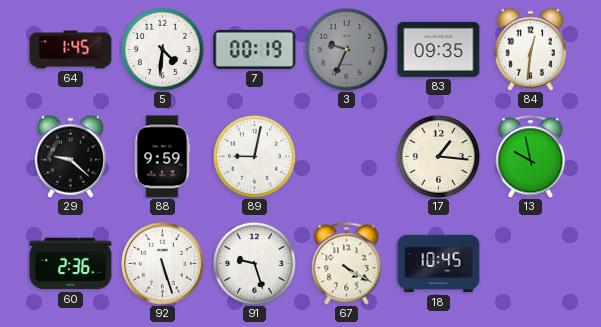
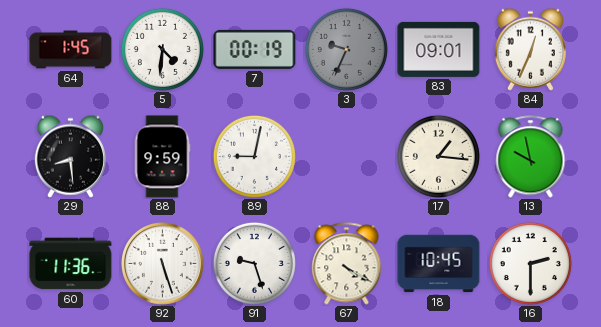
83: 09:35 -> 09:01 (439, 49)
84: 12:31 -> 12:34 (530, 49)
29: 9:22 -> 8:29 (70, 156)
60: 2:36 -> 11:36 (71, 264)
16: none -> 2:30 (530, 263)
